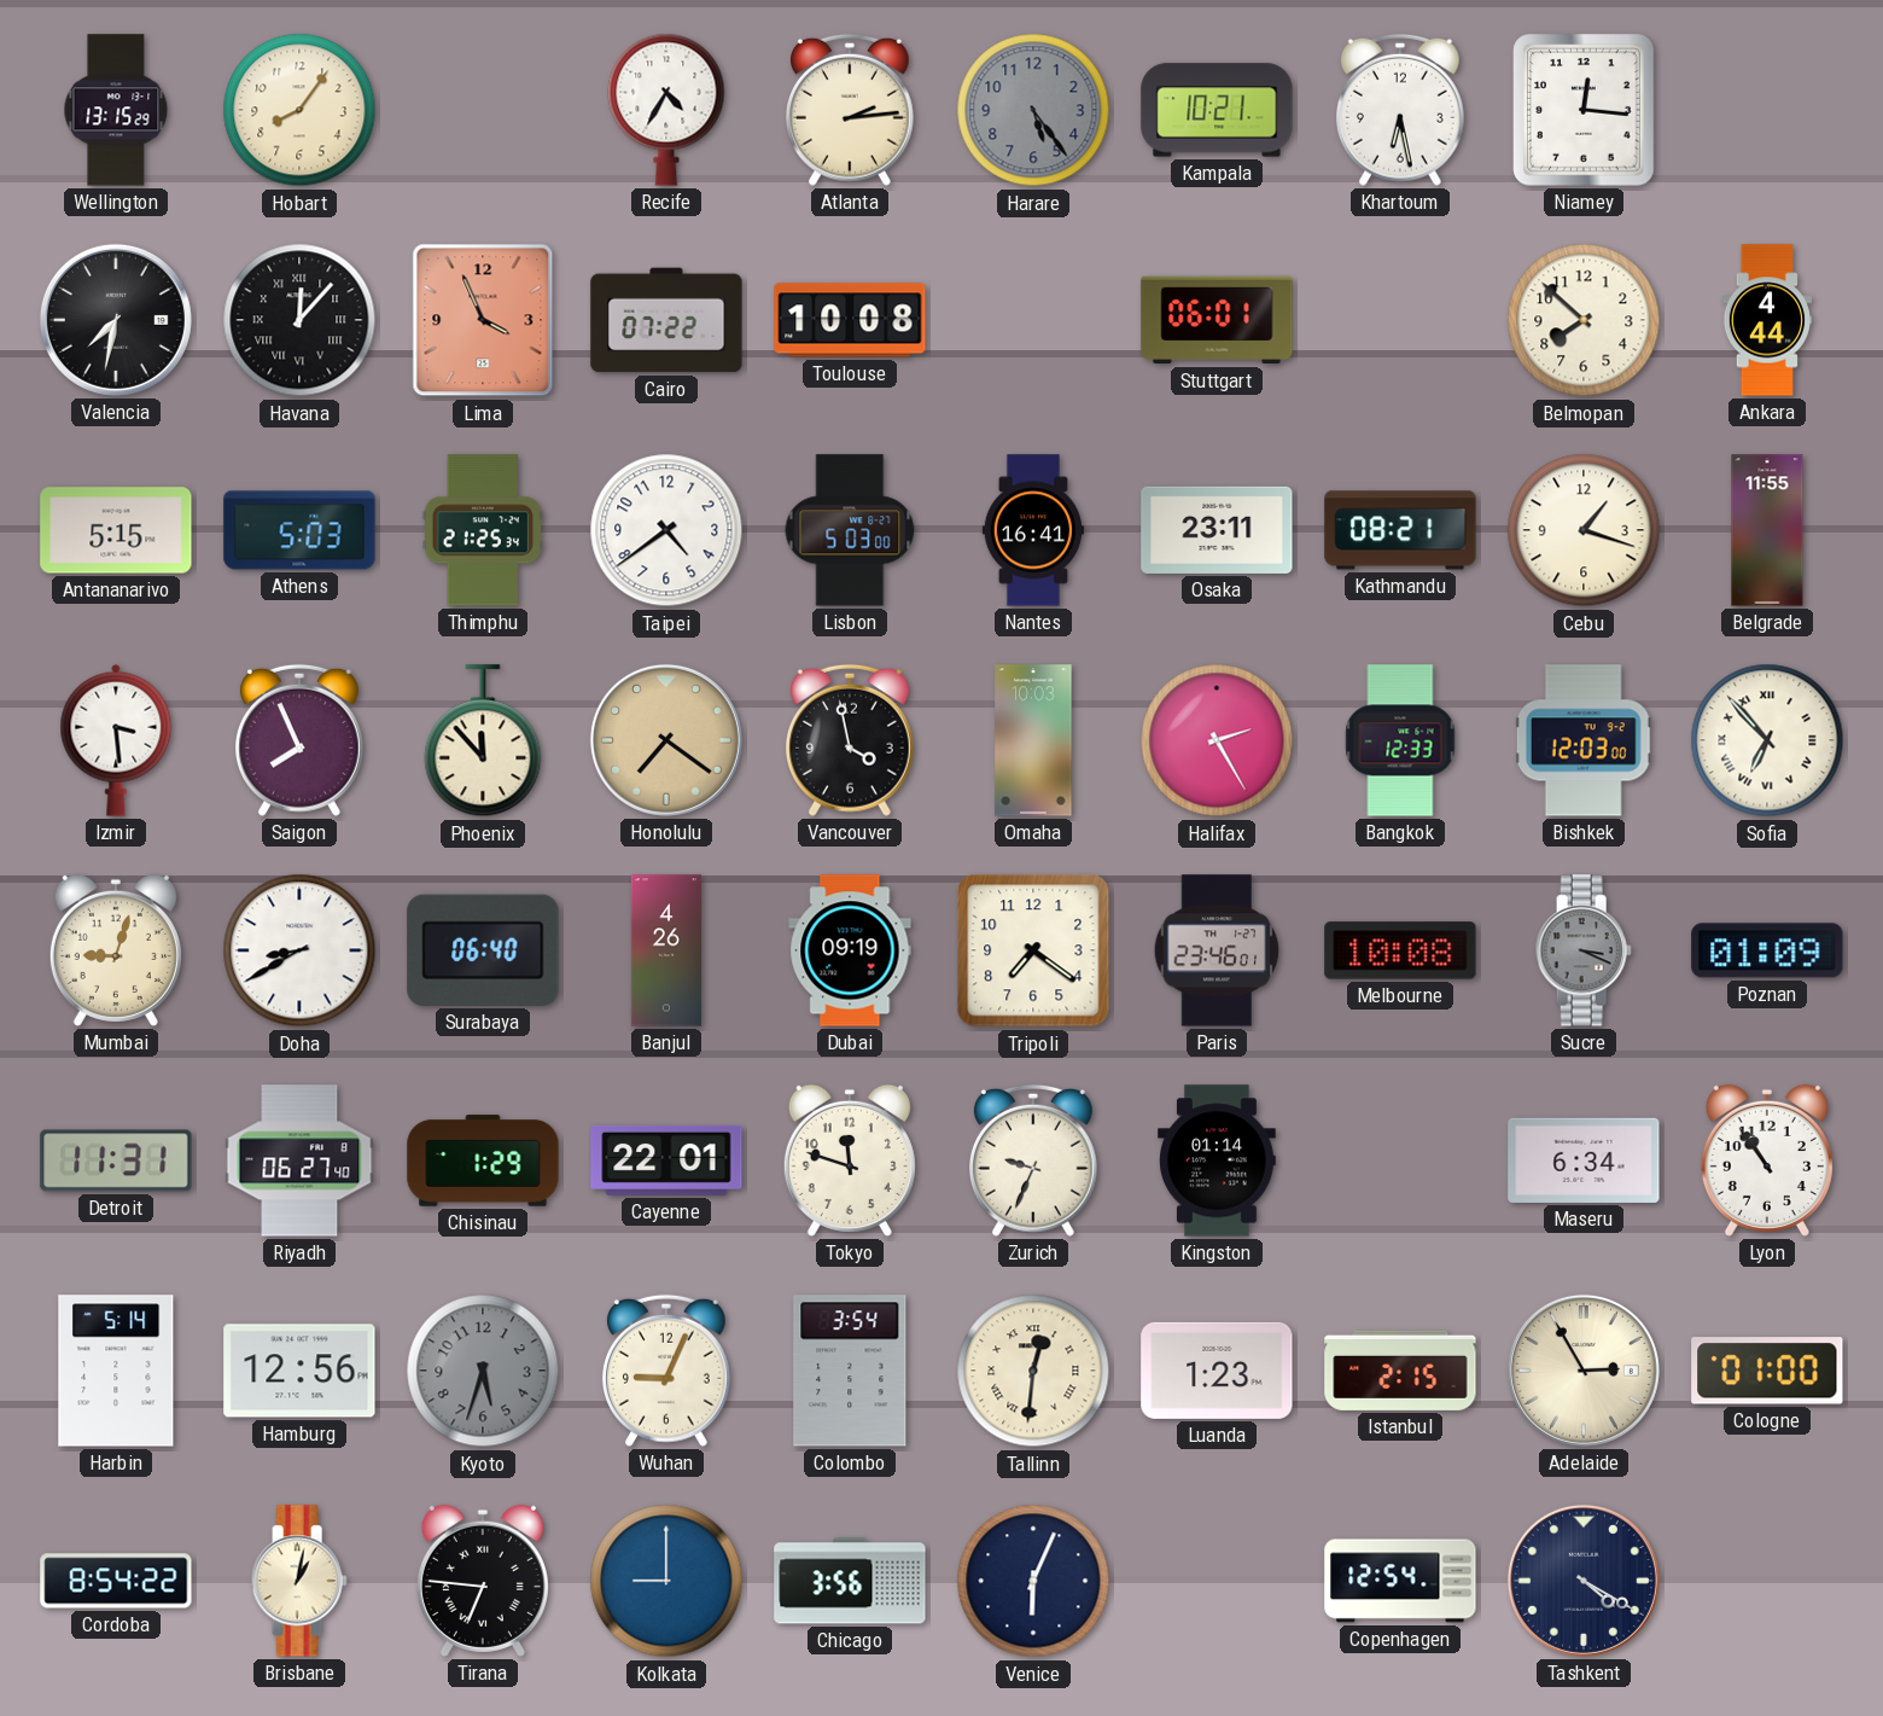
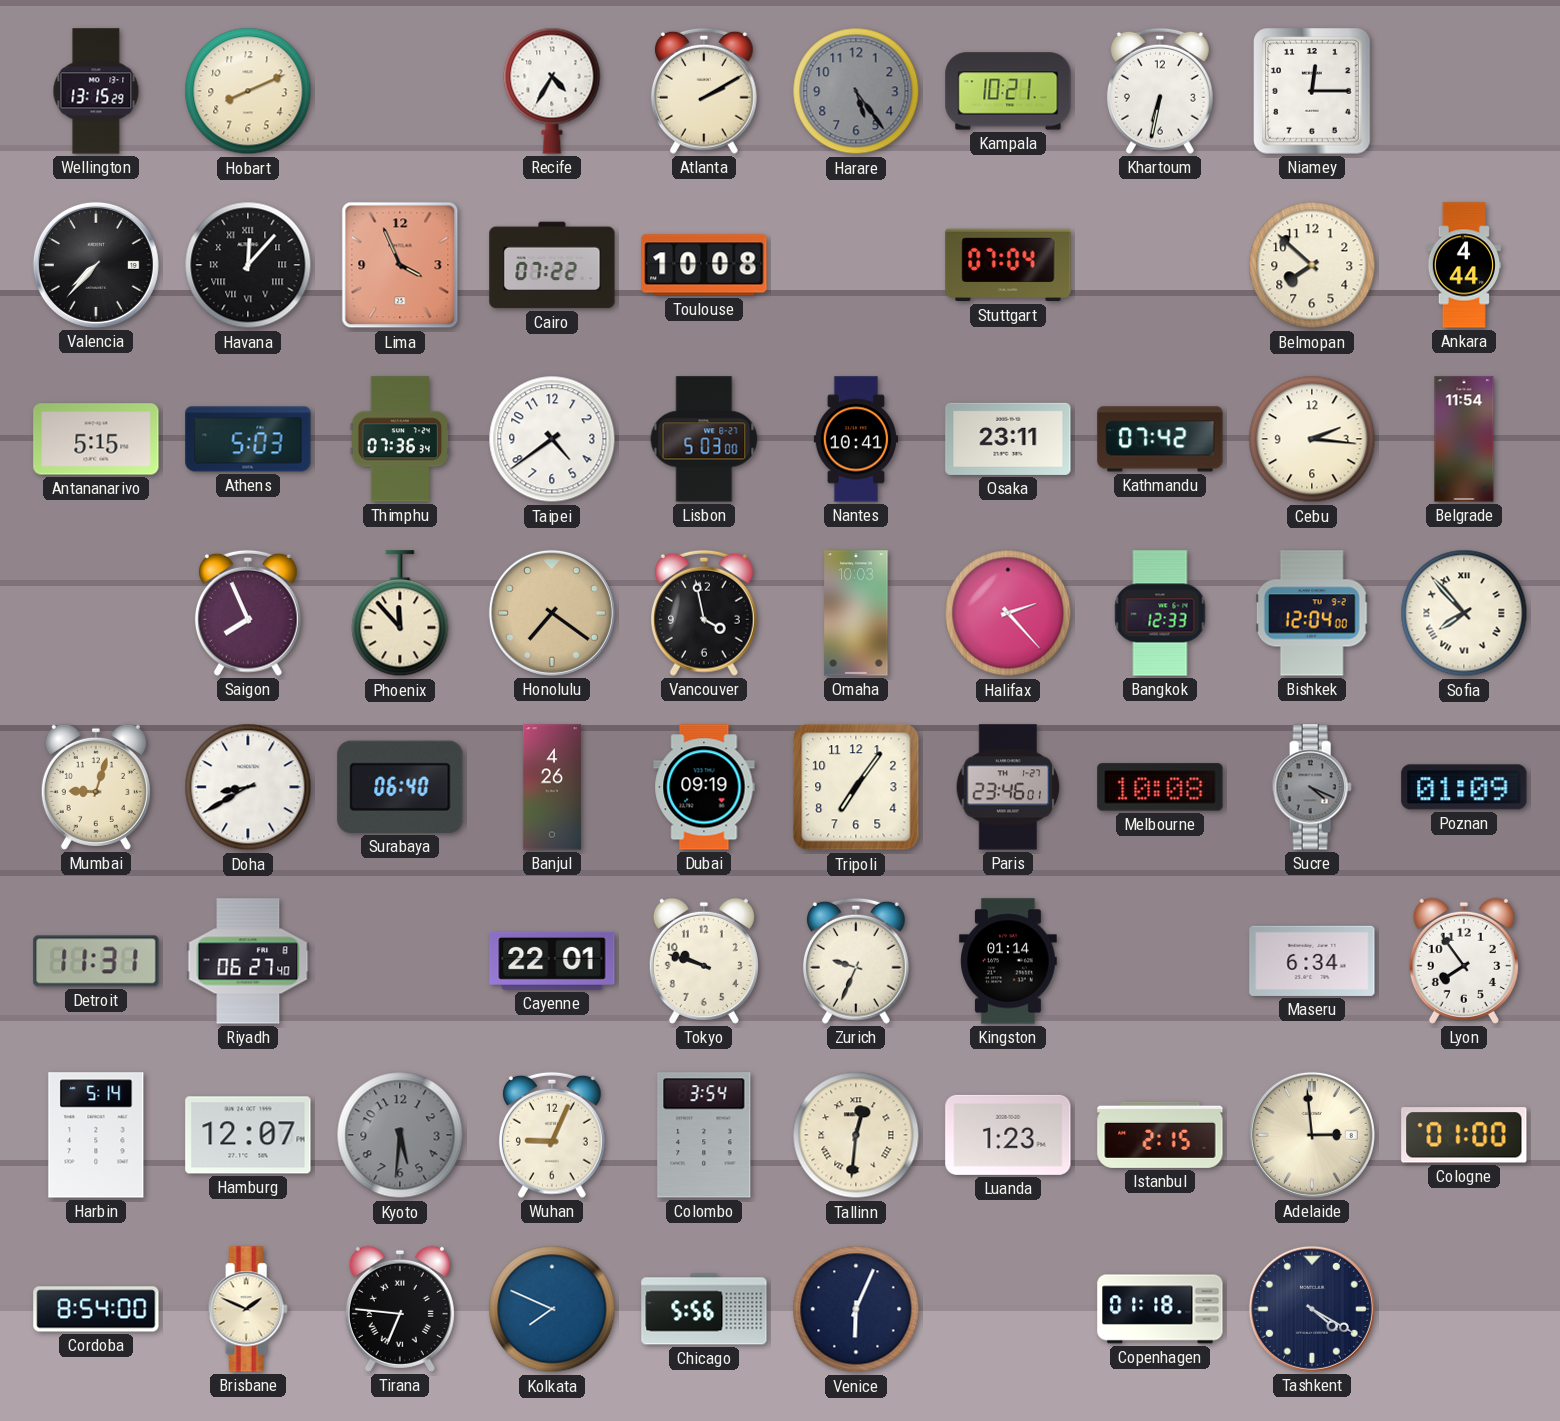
Hobart: 8:06 -> 8:11 (248, 91)
Atlanta: 2:14 -> 2:10 (704, 91)
Khartoum: 6:28 -> 6:32 (1160, 91)
Niamey: 12:16 -> 12:15 (1312, 91)
Valencia: 7:32 -> 7:37 (96, 265)
Stuttgart: 06:01 -> 07:04 (1008, 265)
Thimphu: 21:25 -> 07:36 (400, 439)
Nantes: 16:41 -> 10:41 (856, 439)
Kathmandu: 08:21 -> 07:42 (1160, 439)
Cebu: 1:18 -> 2:16 (1312, 439)
Belgrade: 11:55 -> 11:54 (1464, 439)
Izmir: 3:29 -> none (116, 740)
Halifax: 2:25 -> 2:23 (1008, 613)
Bishkek: 12:03 -> 12:04 (1312, 613)
Sofia: 6:53 -> 7:53 (1464, 613)
Tripoli: 7:21 -> 7:06 (856, 787)
Sucre: 3:19 -> 4:19 (1312, 787)
Chisinau: 1:29 -> none (483, 1161)
Tokyo: 11:48 -> 9:48 (704, 961)
Lyon: 10:54 -> 7:54 (1464, 961)
Hamburg: 12:56 -> 12:07 (248, 1135)
Kyoto: 5:33 -> 5:31 (400, 1135)
Adelaide: 2:55 -> 2:59 (1312, 1135)
Cordoba: 8:54:22 -> 8:54:00 (96, 1309)
Brisbane: 1:02 -> 1:49 (248, 1309)
Kolkata: 9:00 -> 7:49 (552, 1309)
Chicago: 3:56 -> 5:56 (704, 1309)
Copenhagen: 12:54 -> 01:18 (1160, 1309)
